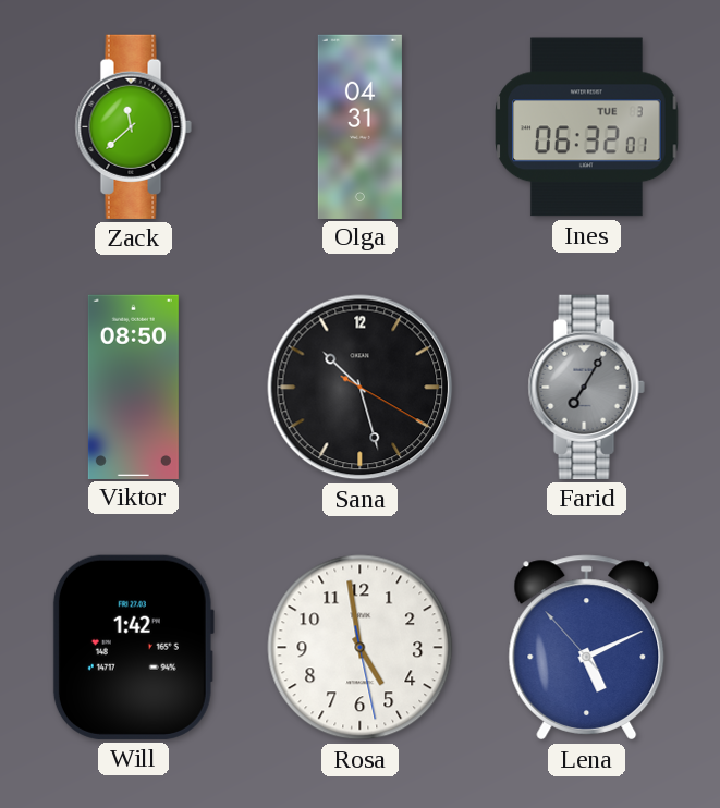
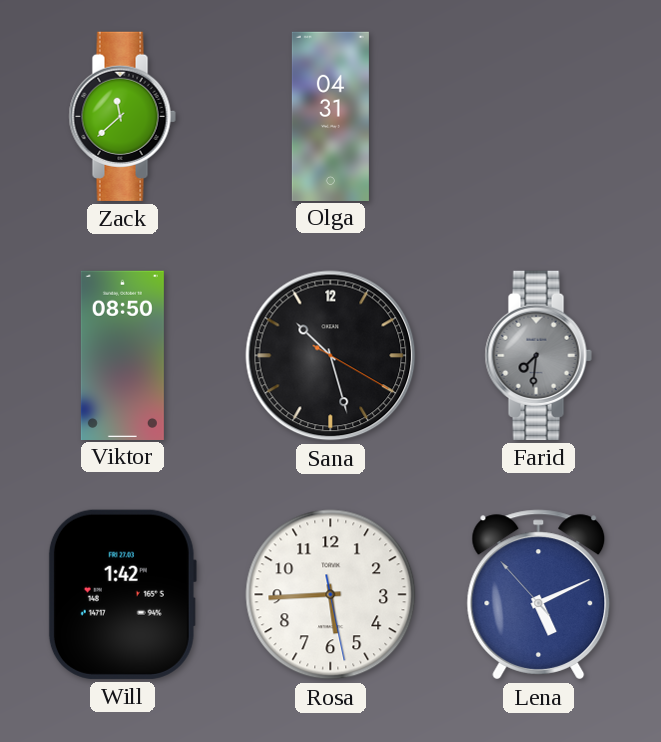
Ines: 06:32 -> none (587, 127)
Farid: 7:05 -> 7:31 (538, 355)
Rosa: 4:58 -> 5:44 (331, 595)
